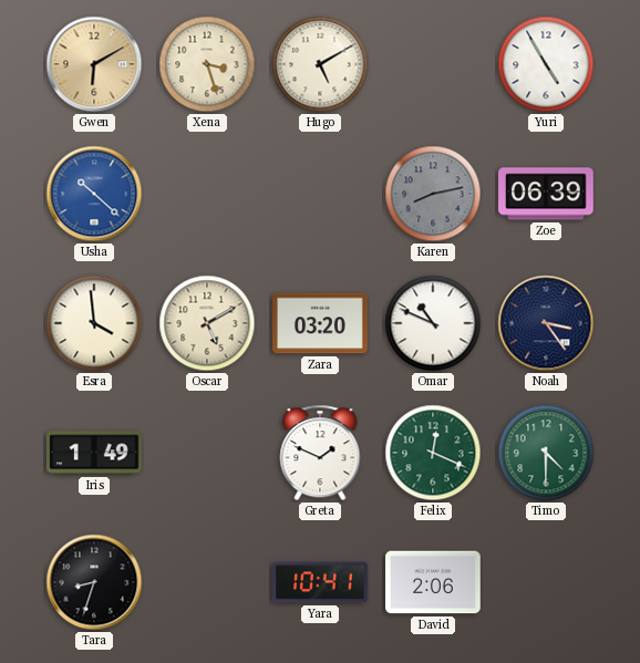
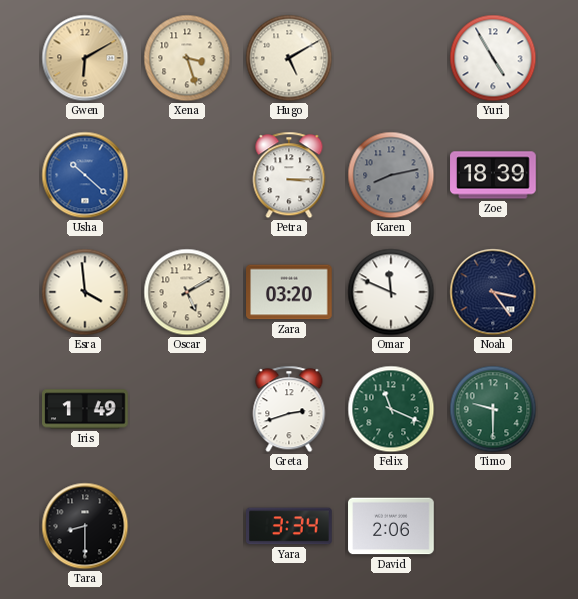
Petra: none -> 3:15 (289, 175)
Zoe: 06:39 -> 18:39 (493, 175)
Omar: 10:49 -> 11:49 (391, 292)
Greta: 1:49 -> 2:42 (289, 409)
Felix: 12:19 -> 11:19 (391, 409)
Timo: 4:30 -> 9:30 (493, 409)
Tara: 8:33 -> 8:30 (85, 526)
Yara: 10:41 -> 3:34 (289, 526)
